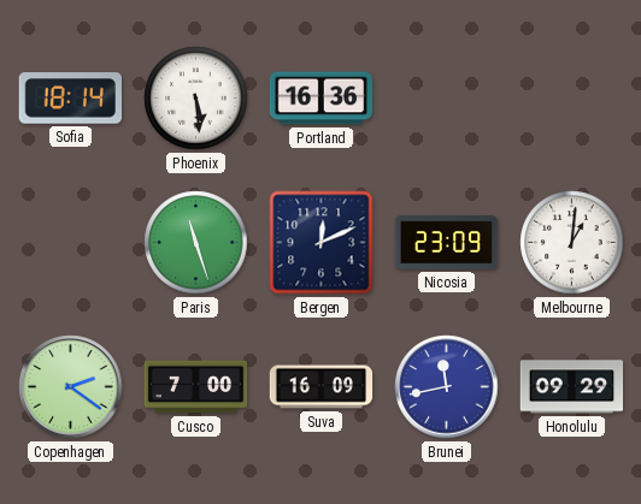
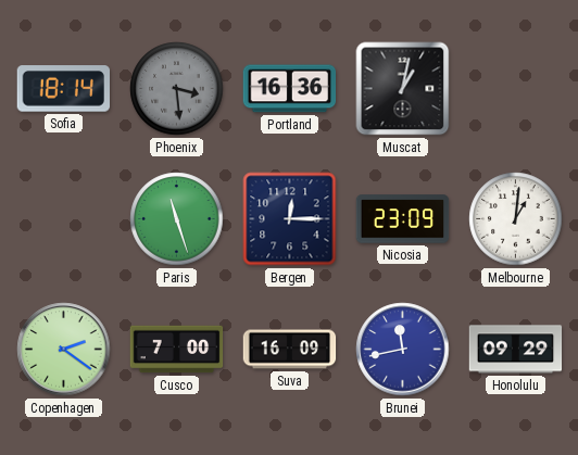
Phoenix: 5:29 -> 3:29 (177, 89)
Phoenix dial: white -> grey (177, 89)
Muscat: none -> 1:02 (403, 89)
Bergen: 12:11 -> 12:15 (290, 219)
